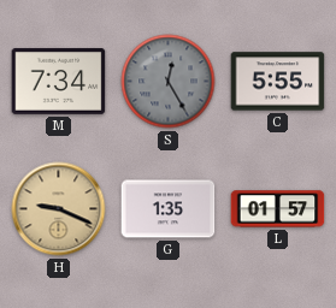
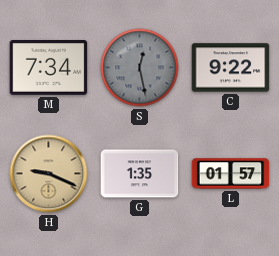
S: 12:25 -> 12:28 (140, 68)
C: 5:55 -> 9:22 (231, 68)
